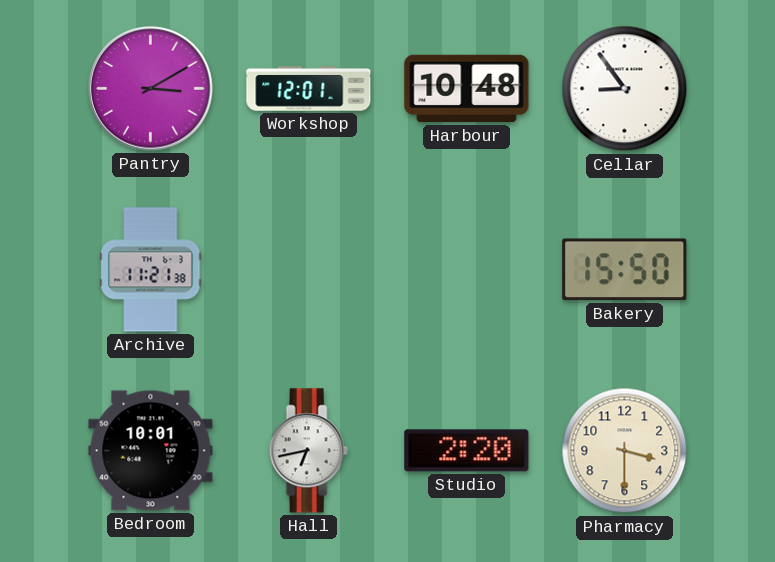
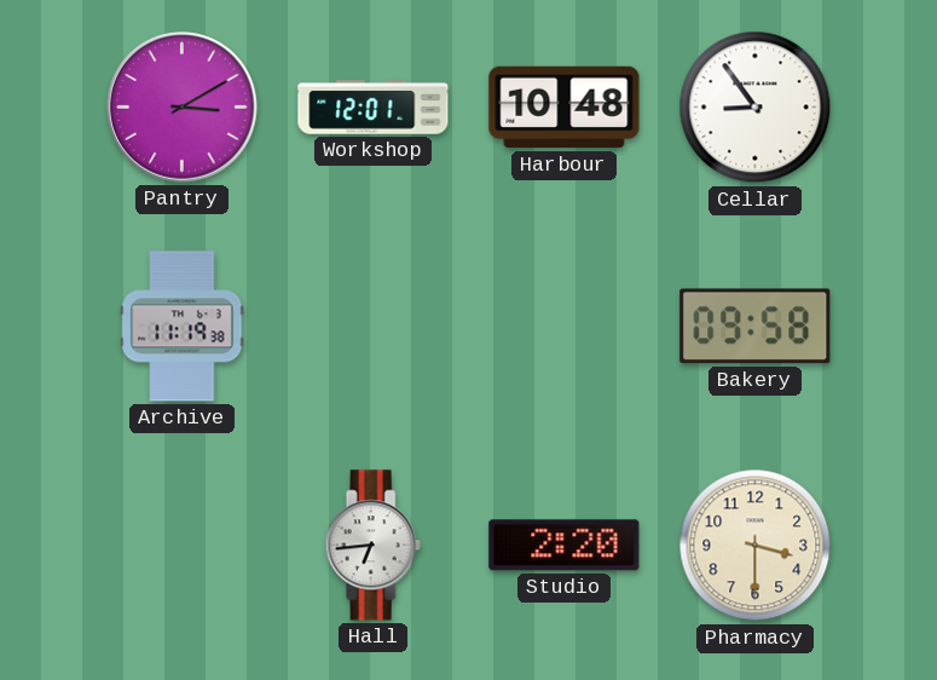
Archive: 11:21 -> 11:19 (183, 327)
Bakery: 15:50 -> 09:58 (756, 327)
Bedroom: 10:01 -> none (151, 451)
Hall: 6:43 -> 6:44 (372, 546)
